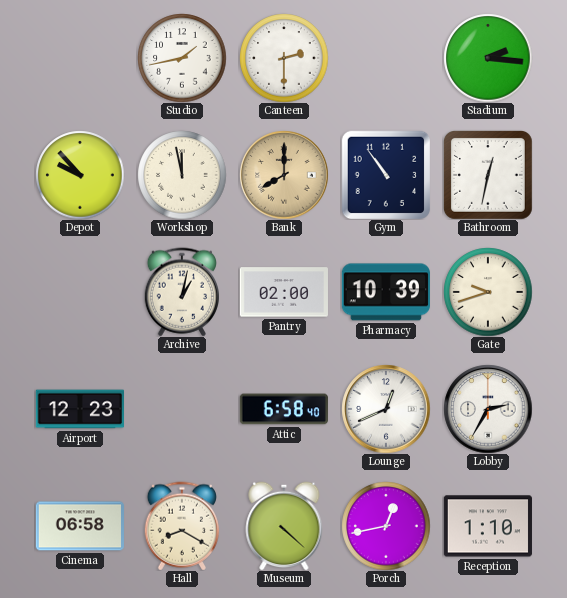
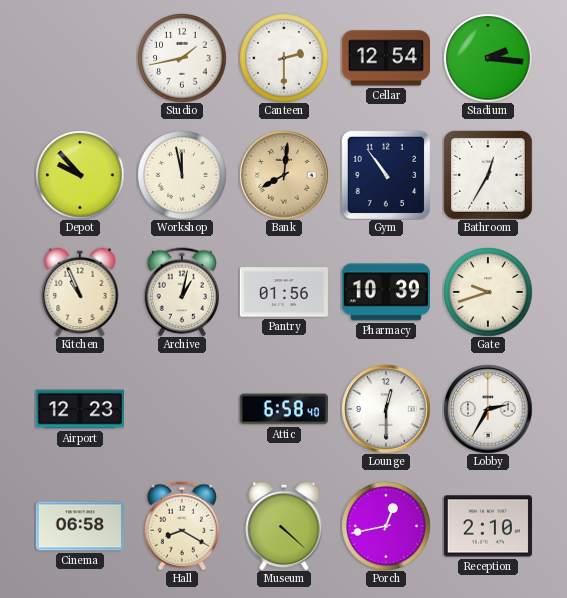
Cellar: none -> 12:54 (385, 58)
Bank: 8:00 -> 8:01 (284, 175)
Bathroom: 12:32 -> 12:35 (488, 175)
Kitchen: none -> 10:56 (80, 292)
Pantry: 02:00 -> 01:56 (283, 292)
Lounge: 12:41 -> 12:30 (386, 409)
Reception: 1:10 -> 2:10 (488, 526)
